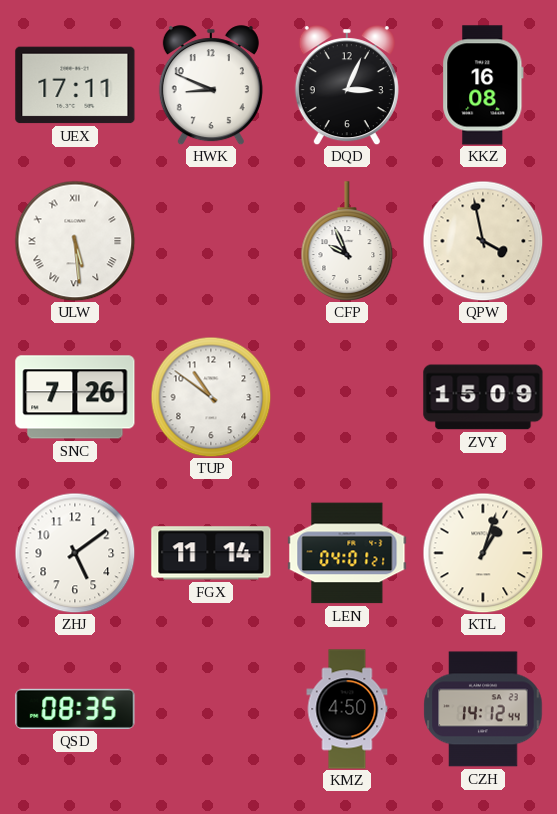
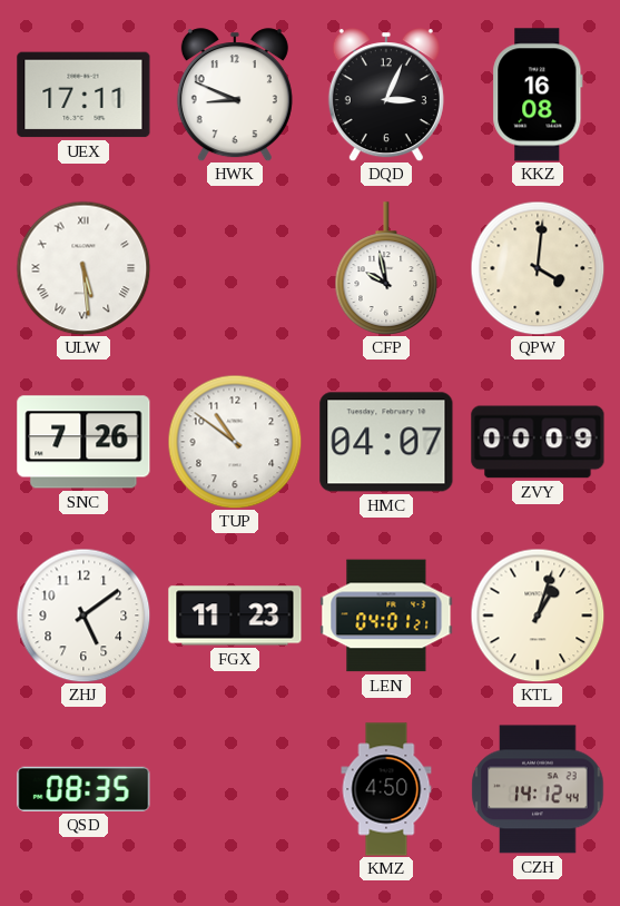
CFP: 9:56 -> 9:58 (386, 268)
QPW: 3:58 -> 4:01 (538, 268)
HMC: none -> 04:07 (386, 442)
ZVY: 15:09 -> 00:09 (538, 442)
FGX: 11:14 -> 11:23 (235, 616)
